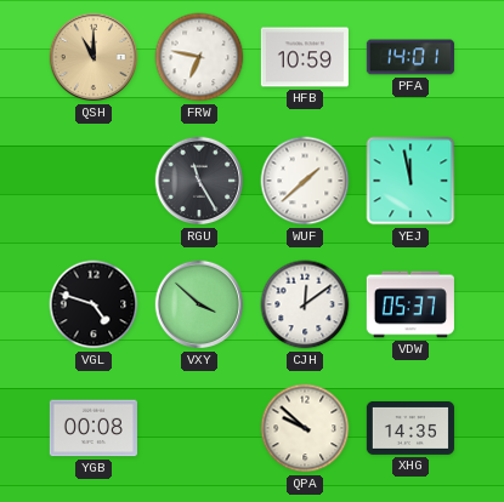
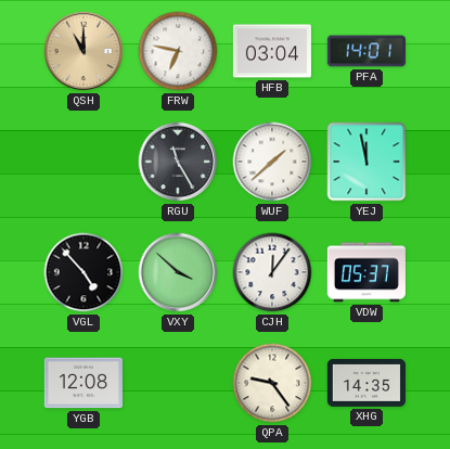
HFB: 10:59 -> 03:04 (272, 51)
VGL: 4:48 -> 4:53 (83, 272)
CJH: 12:09 -> 12:06 (272, 272)
YGB: 00:08 -> 12:08 (83, 383)
QPA: 9:52 -> 9:24 (272, 383)
